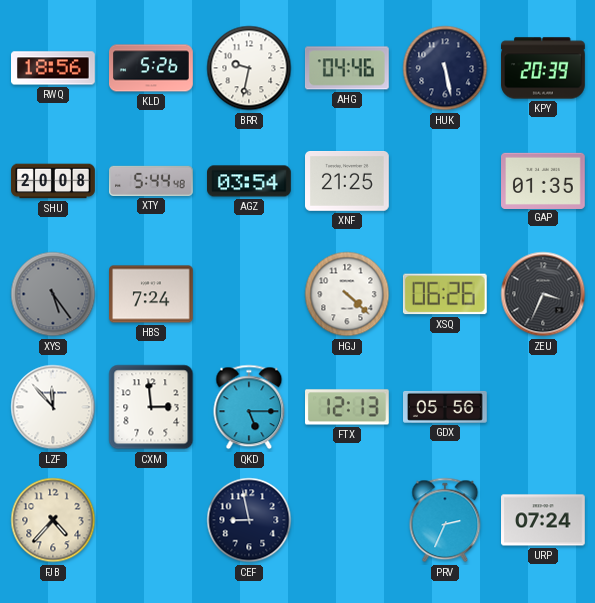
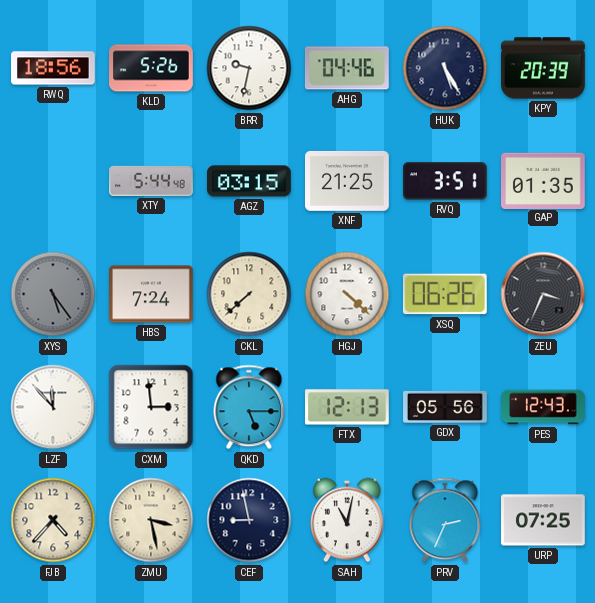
HUK: 5:28 -> 5:25 (445, 68)
SHU: 20:08 -> none (53, 181)
AGZ: 03:54 -> 03:15 (250, 181)
RVQ: none -> 3:51 (445, 181)
CKL: none -> 7:38 (249, 294)
PES: none -> 12:43 (543, 407)
ZMU: none -> 3:28 (151, 520)
SAH: none -> 11:02 (347, 520)
URP: 07:24 -> 07:25 (544, 520)
